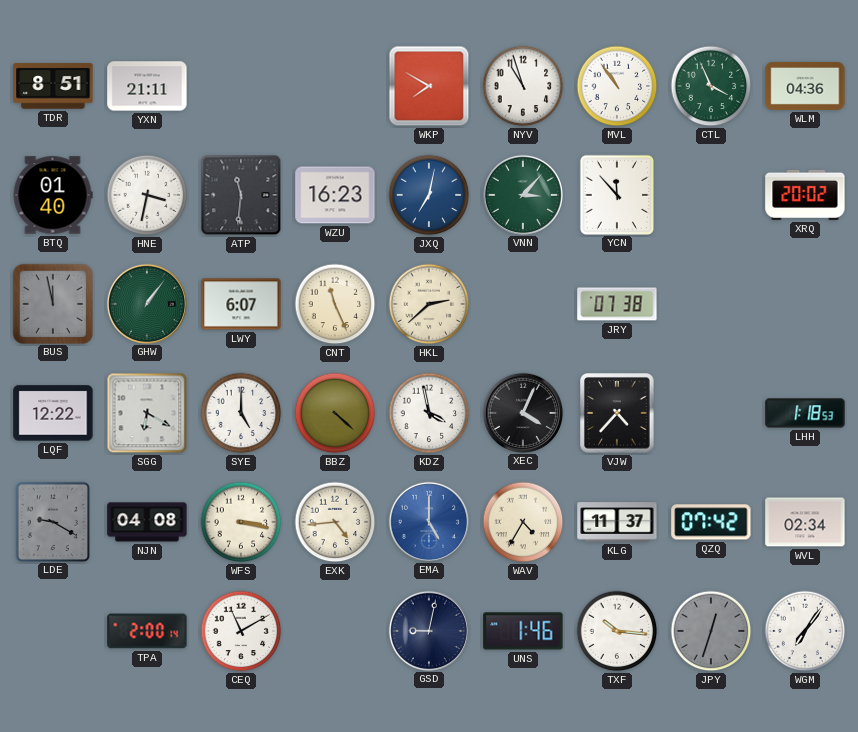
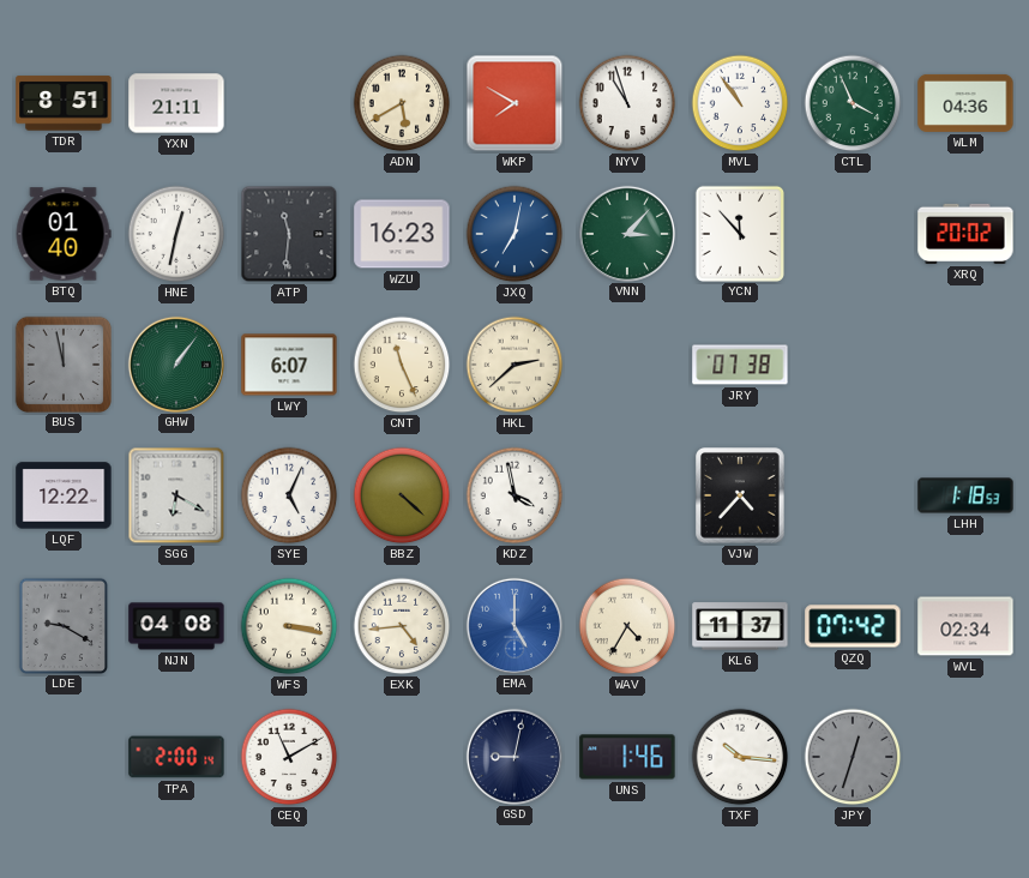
ADN: none -> 5:40 (402, 103)
HNE: 3:32 -> 12:32 (176, 234)
SYE: 5:00 -> 5:04 (289, 495)
XEC: 4:04 -> none (522, 412)
WGM: 7:06 -> none (805, 631)
